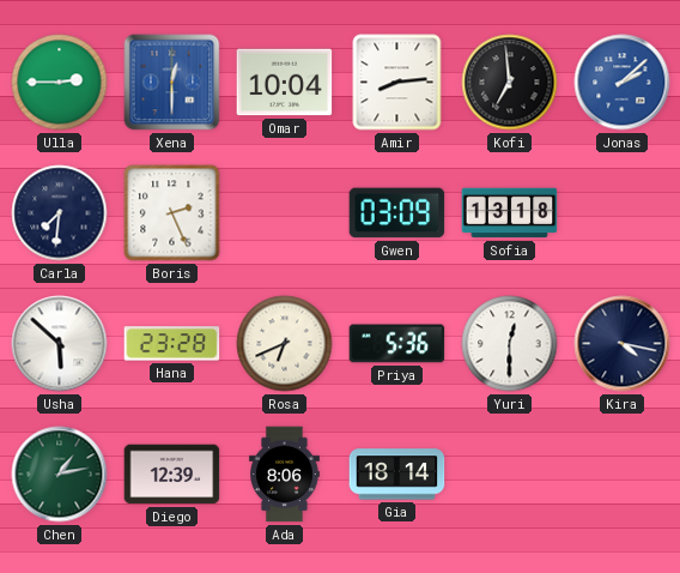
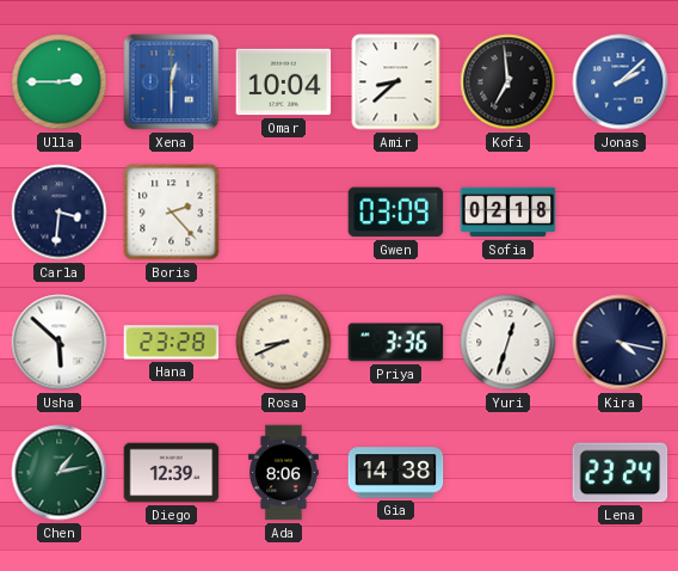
Amir: 8:14 -> 8:38 (396, 82)
Carla: 7:31 -> 3:31 (60, 213)
Boris: 2:26 -> 2:23 (172, 213)
Sofia: 13:18 -> 02:18 (509, 213)
Rosa: 6:41 -> 8:41 (284, 343)
Priya: 5:36 -> 3:36 (396, 343)
Yuri: 12:30 -> 12:33 (509, 343)
Gia: 18:14 -> 14:38 (396, 473)
Lena: none -> 23:24 (621, 473)
